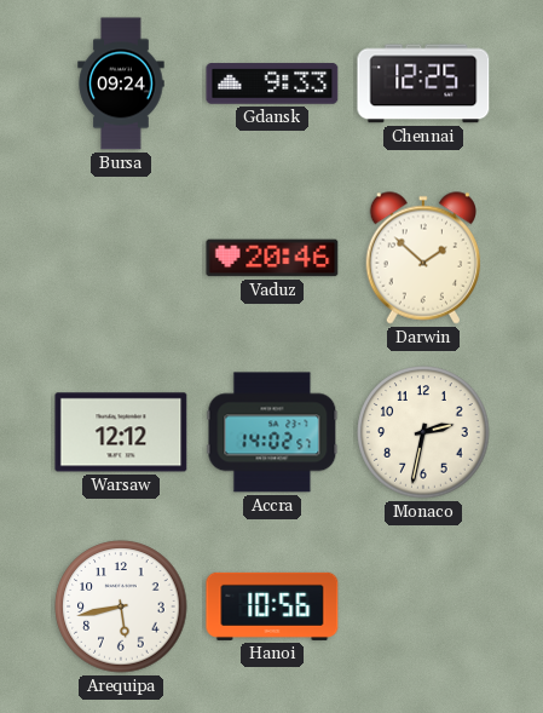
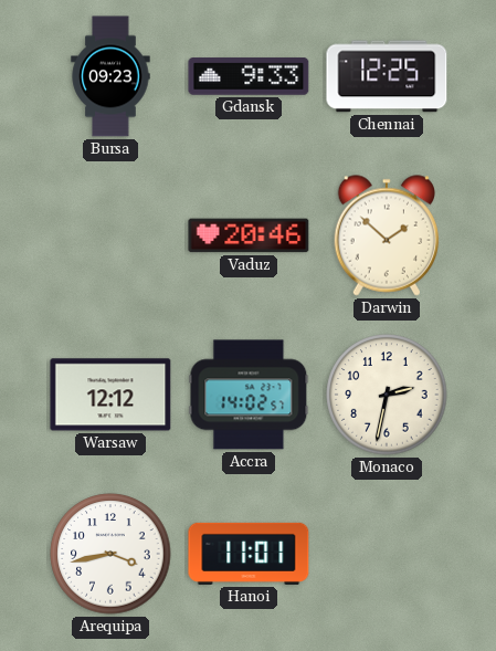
Bursa: 09:24 -> 09:23 (110, 76)
Arequipa: 5:43 -> 3:43 (110, 554)
Hanoi: 10:56 -> 11:01 (249, 554)
